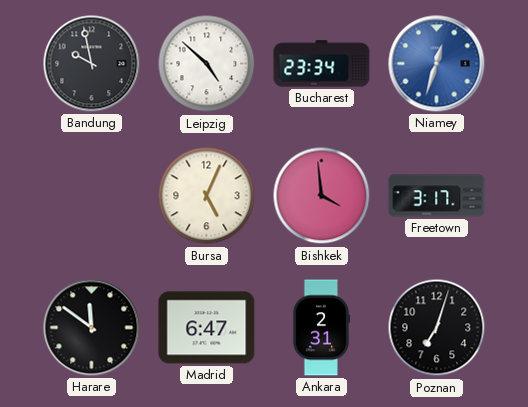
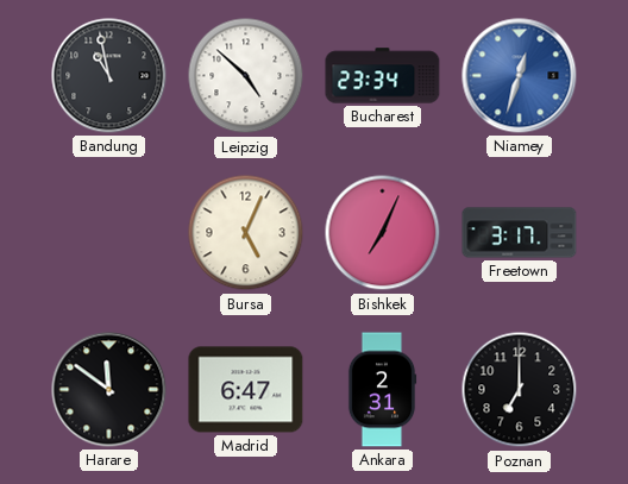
Bandung: 9:58 -> 10:58 (109, 76)
Bishkek: 3:59 -> 7:04 (383, 233)
Poznan: 7:03 -> 7:00 (520, 390)
